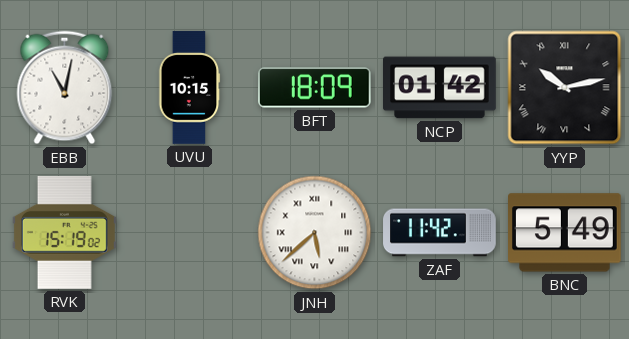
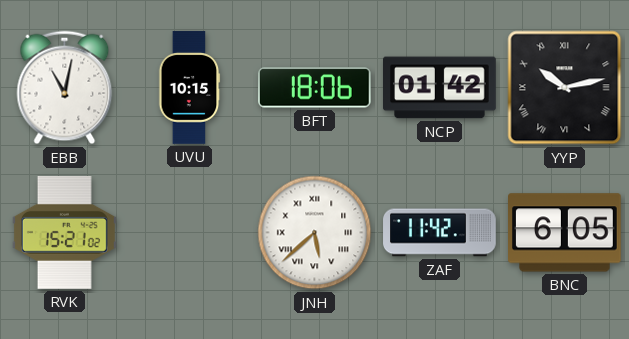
BFT: 18:09 -> 18:06 (314, 88)
RVK: 15:19 -> 15:21 (64, 232)
BNC: 5:49 -> 6:05 (565, 233)
